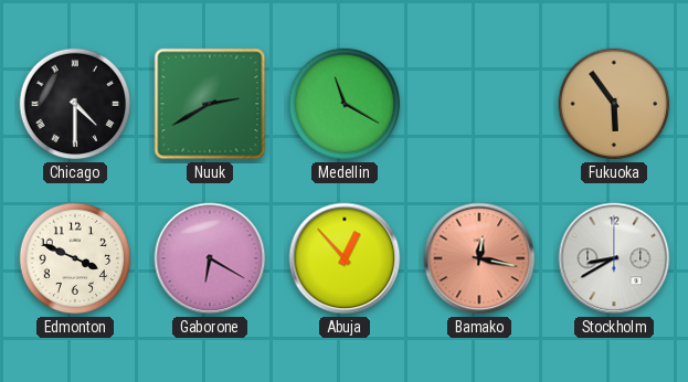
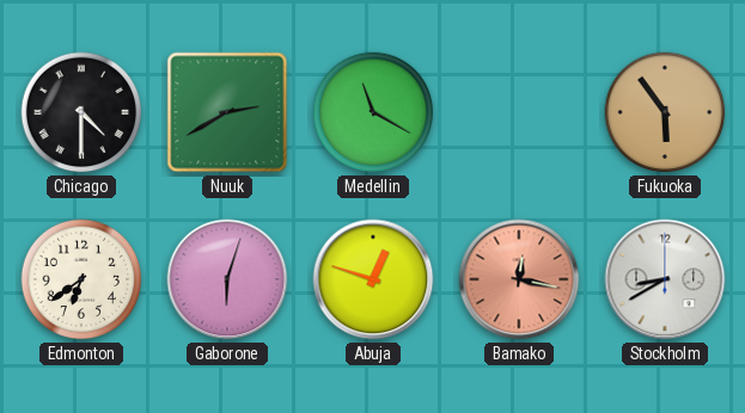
Edmonton: 3:49 -> 6:39 (81, 279)
Gaborone: 6:20 -> 6:03 (227, 279)
Abuja: 12:53 -> 12:48 (373, 279)
